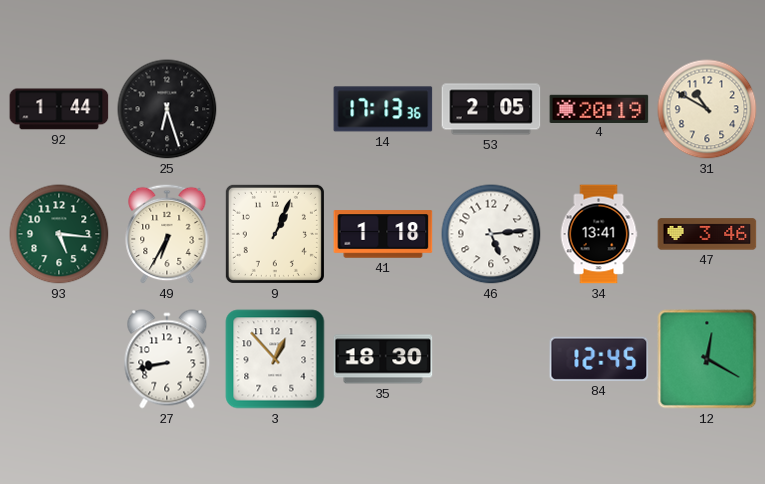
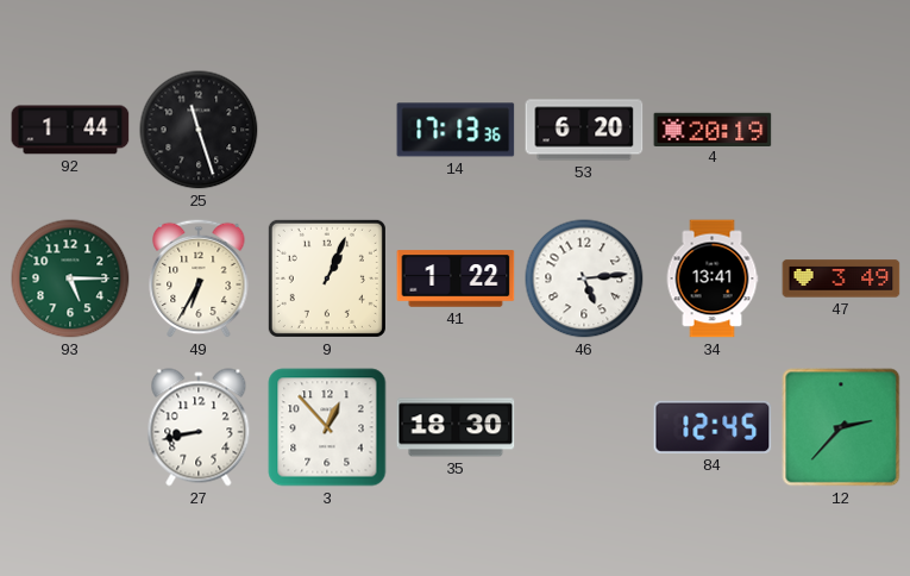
25: 6:27 -> 11:27 (199, 130)
53: 2:05 -> 6:20 (584, 130)
31: 10:50 -> none (707, 109)
93: 5:16 -> 5:15 (70, 278)
41: 1:18 -> 1:22 (456, 278)
47: 3:46 -> 3:49 (841, 278)
12: 12:20 -> 2:37 (841, 427)
